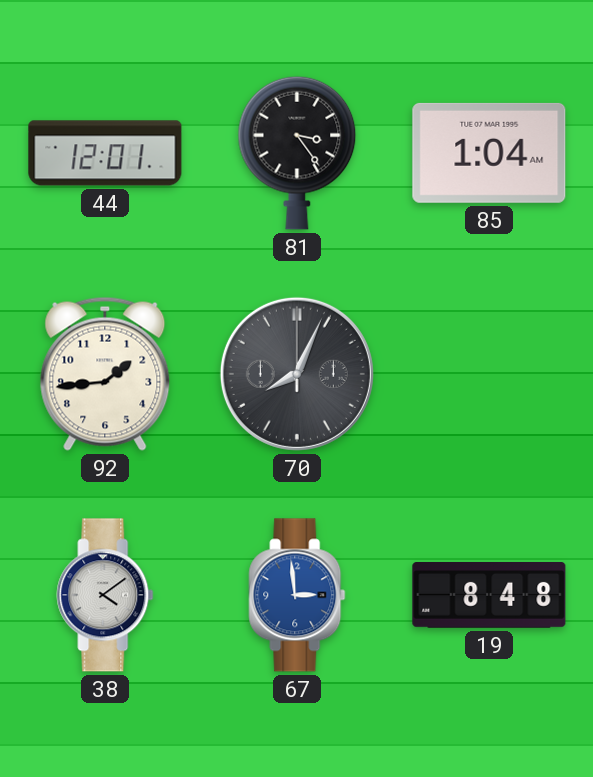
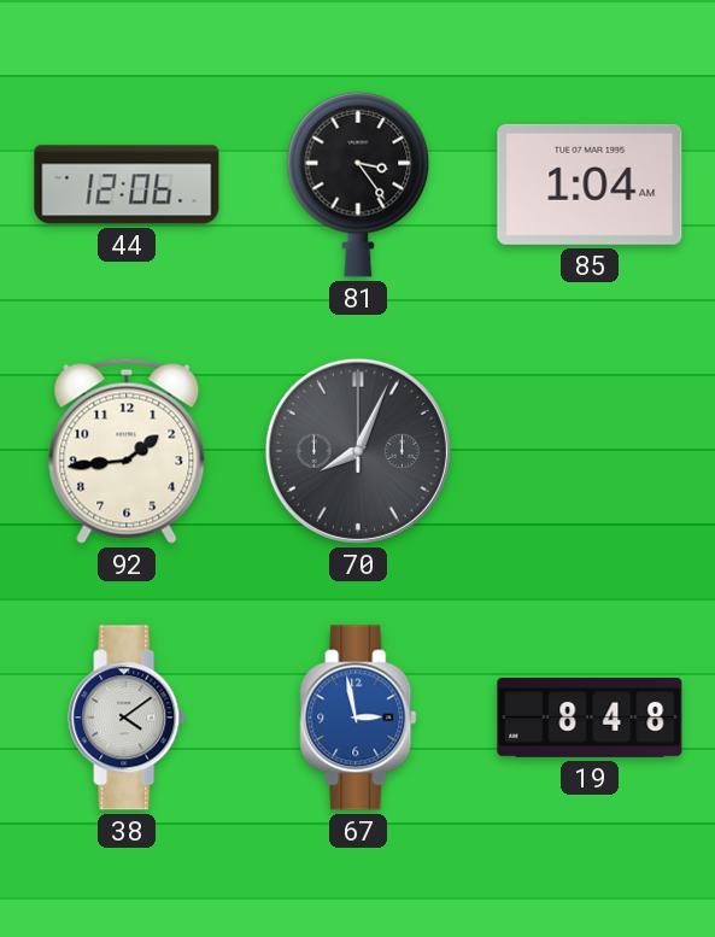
44: 12:01 -> 12:06 (127, 185)
67: 2:59 -> 2:58 (358, 718)
